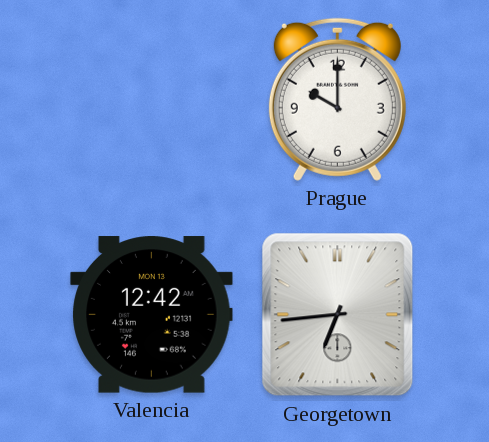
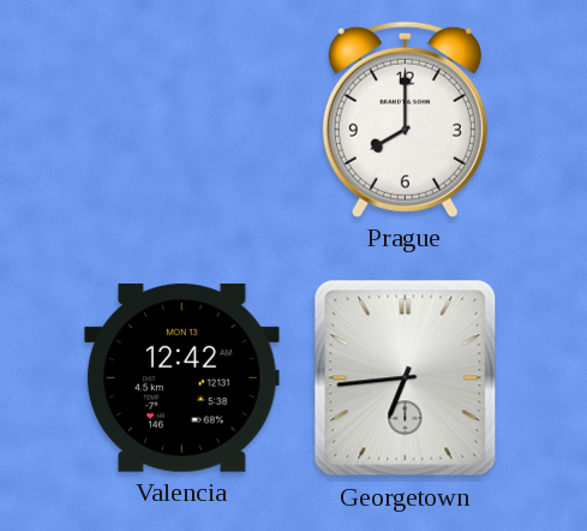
Prague: 10:00 -> 8:00 (405, 119)
